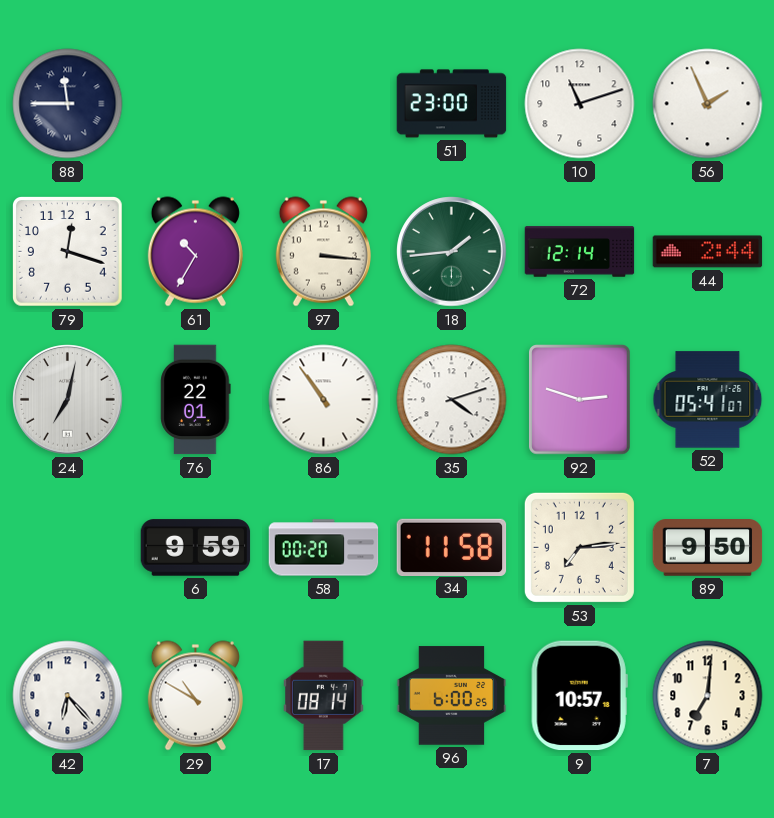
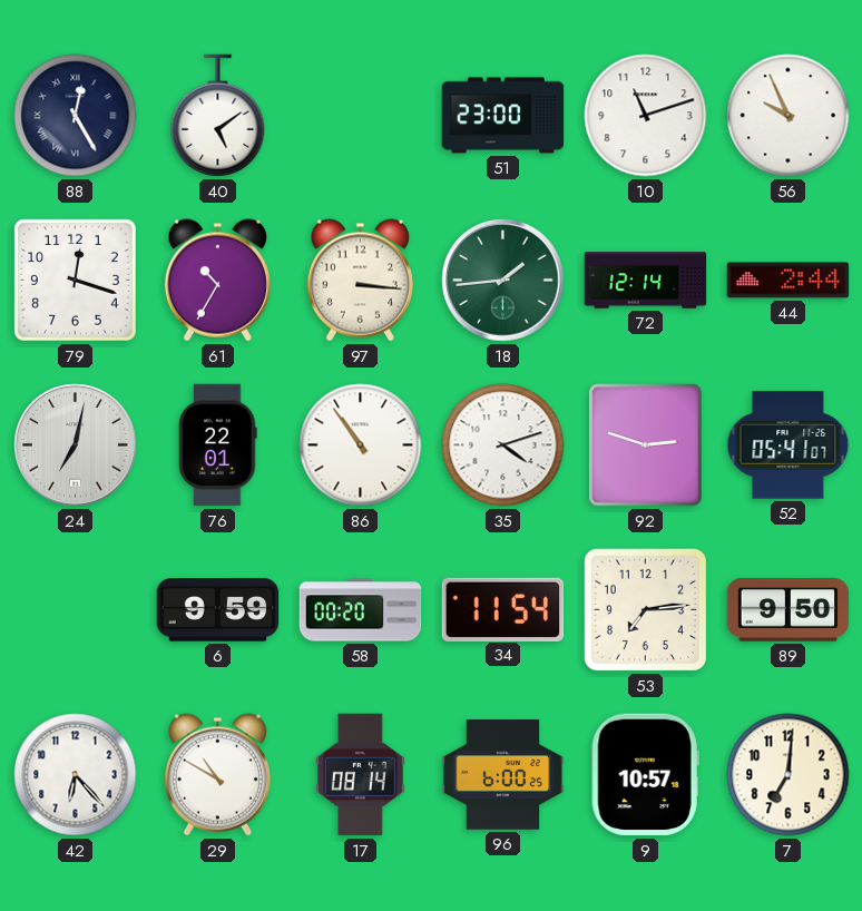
88: 11:45 -> 12:25 (76, 116)
40: none -> 5:09 (218, 116)
56: 1:56 -> 9:56 (788, 116)
34: 11:58 -> 11:54 (503, 609)
